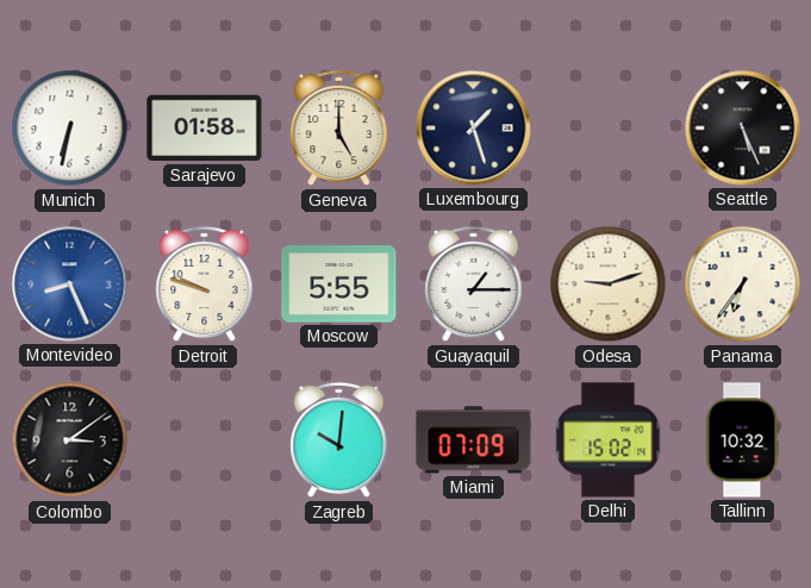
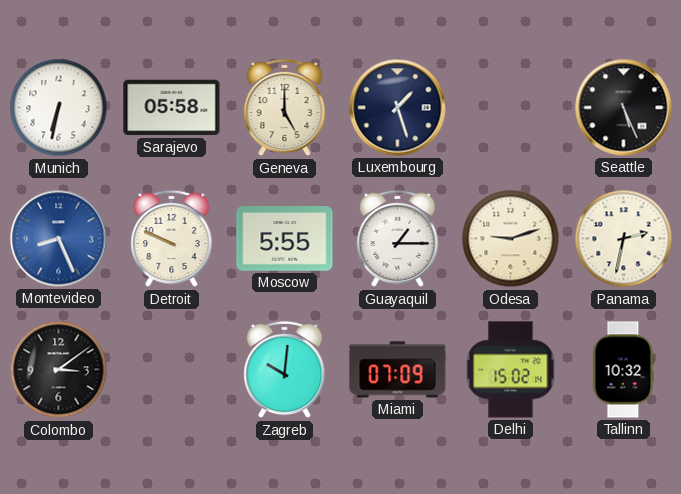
Sarajevo: 01:58 -> 05:58 (172, 108)
Detroit: 9:48 -> 9:49 (172, 239)
Panama: 6:36 -> 2:32 (624, 239)
